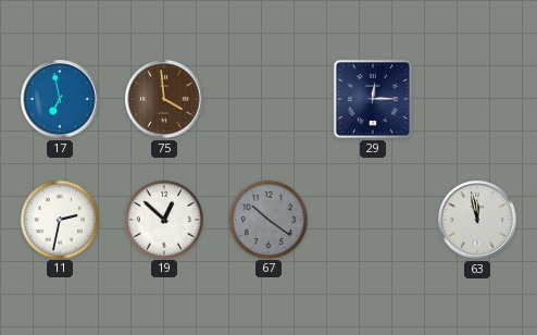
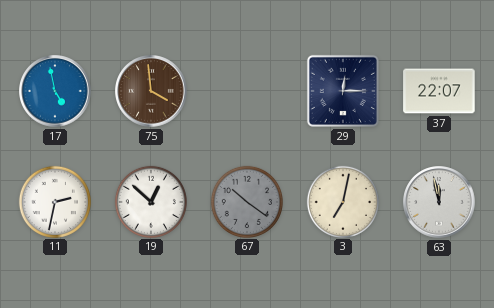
17: 6:58 -> 4:58 (55, 91)
37: none -> 22:07 (439, 91)
3: none -> 7:02 (342, 201)
